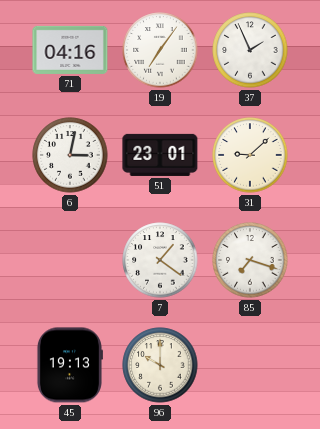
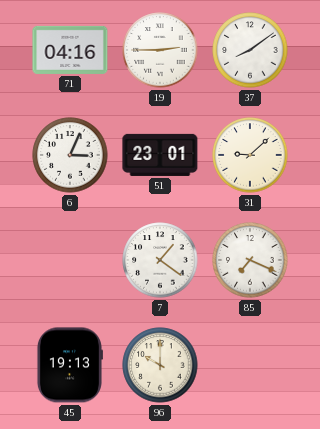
19: 7:06 -> 2:45 (160, 50)
37: 1:56 -> 8:09 (250, 50)
6: 3:02 -> 3:04 (70, 155)
85: 7:18 -> 7:19 (250, 260)
